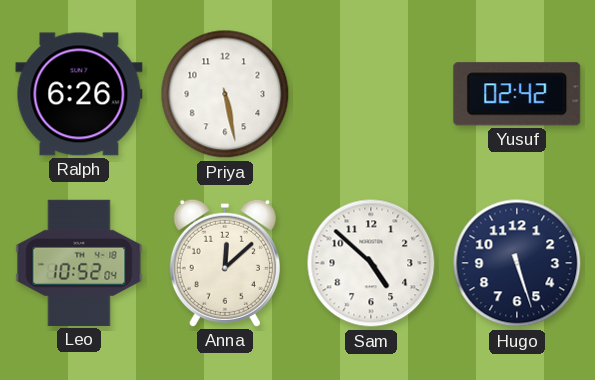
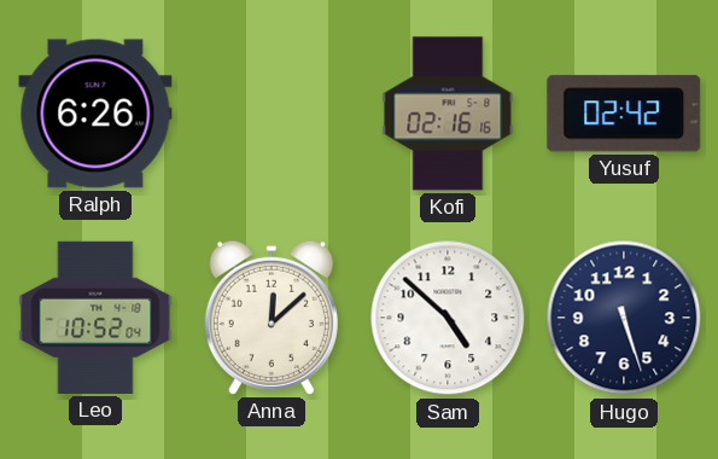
Priya: 5:28 -> none (225, 94)
Kofi: none -> 02:16 (448, 114)
